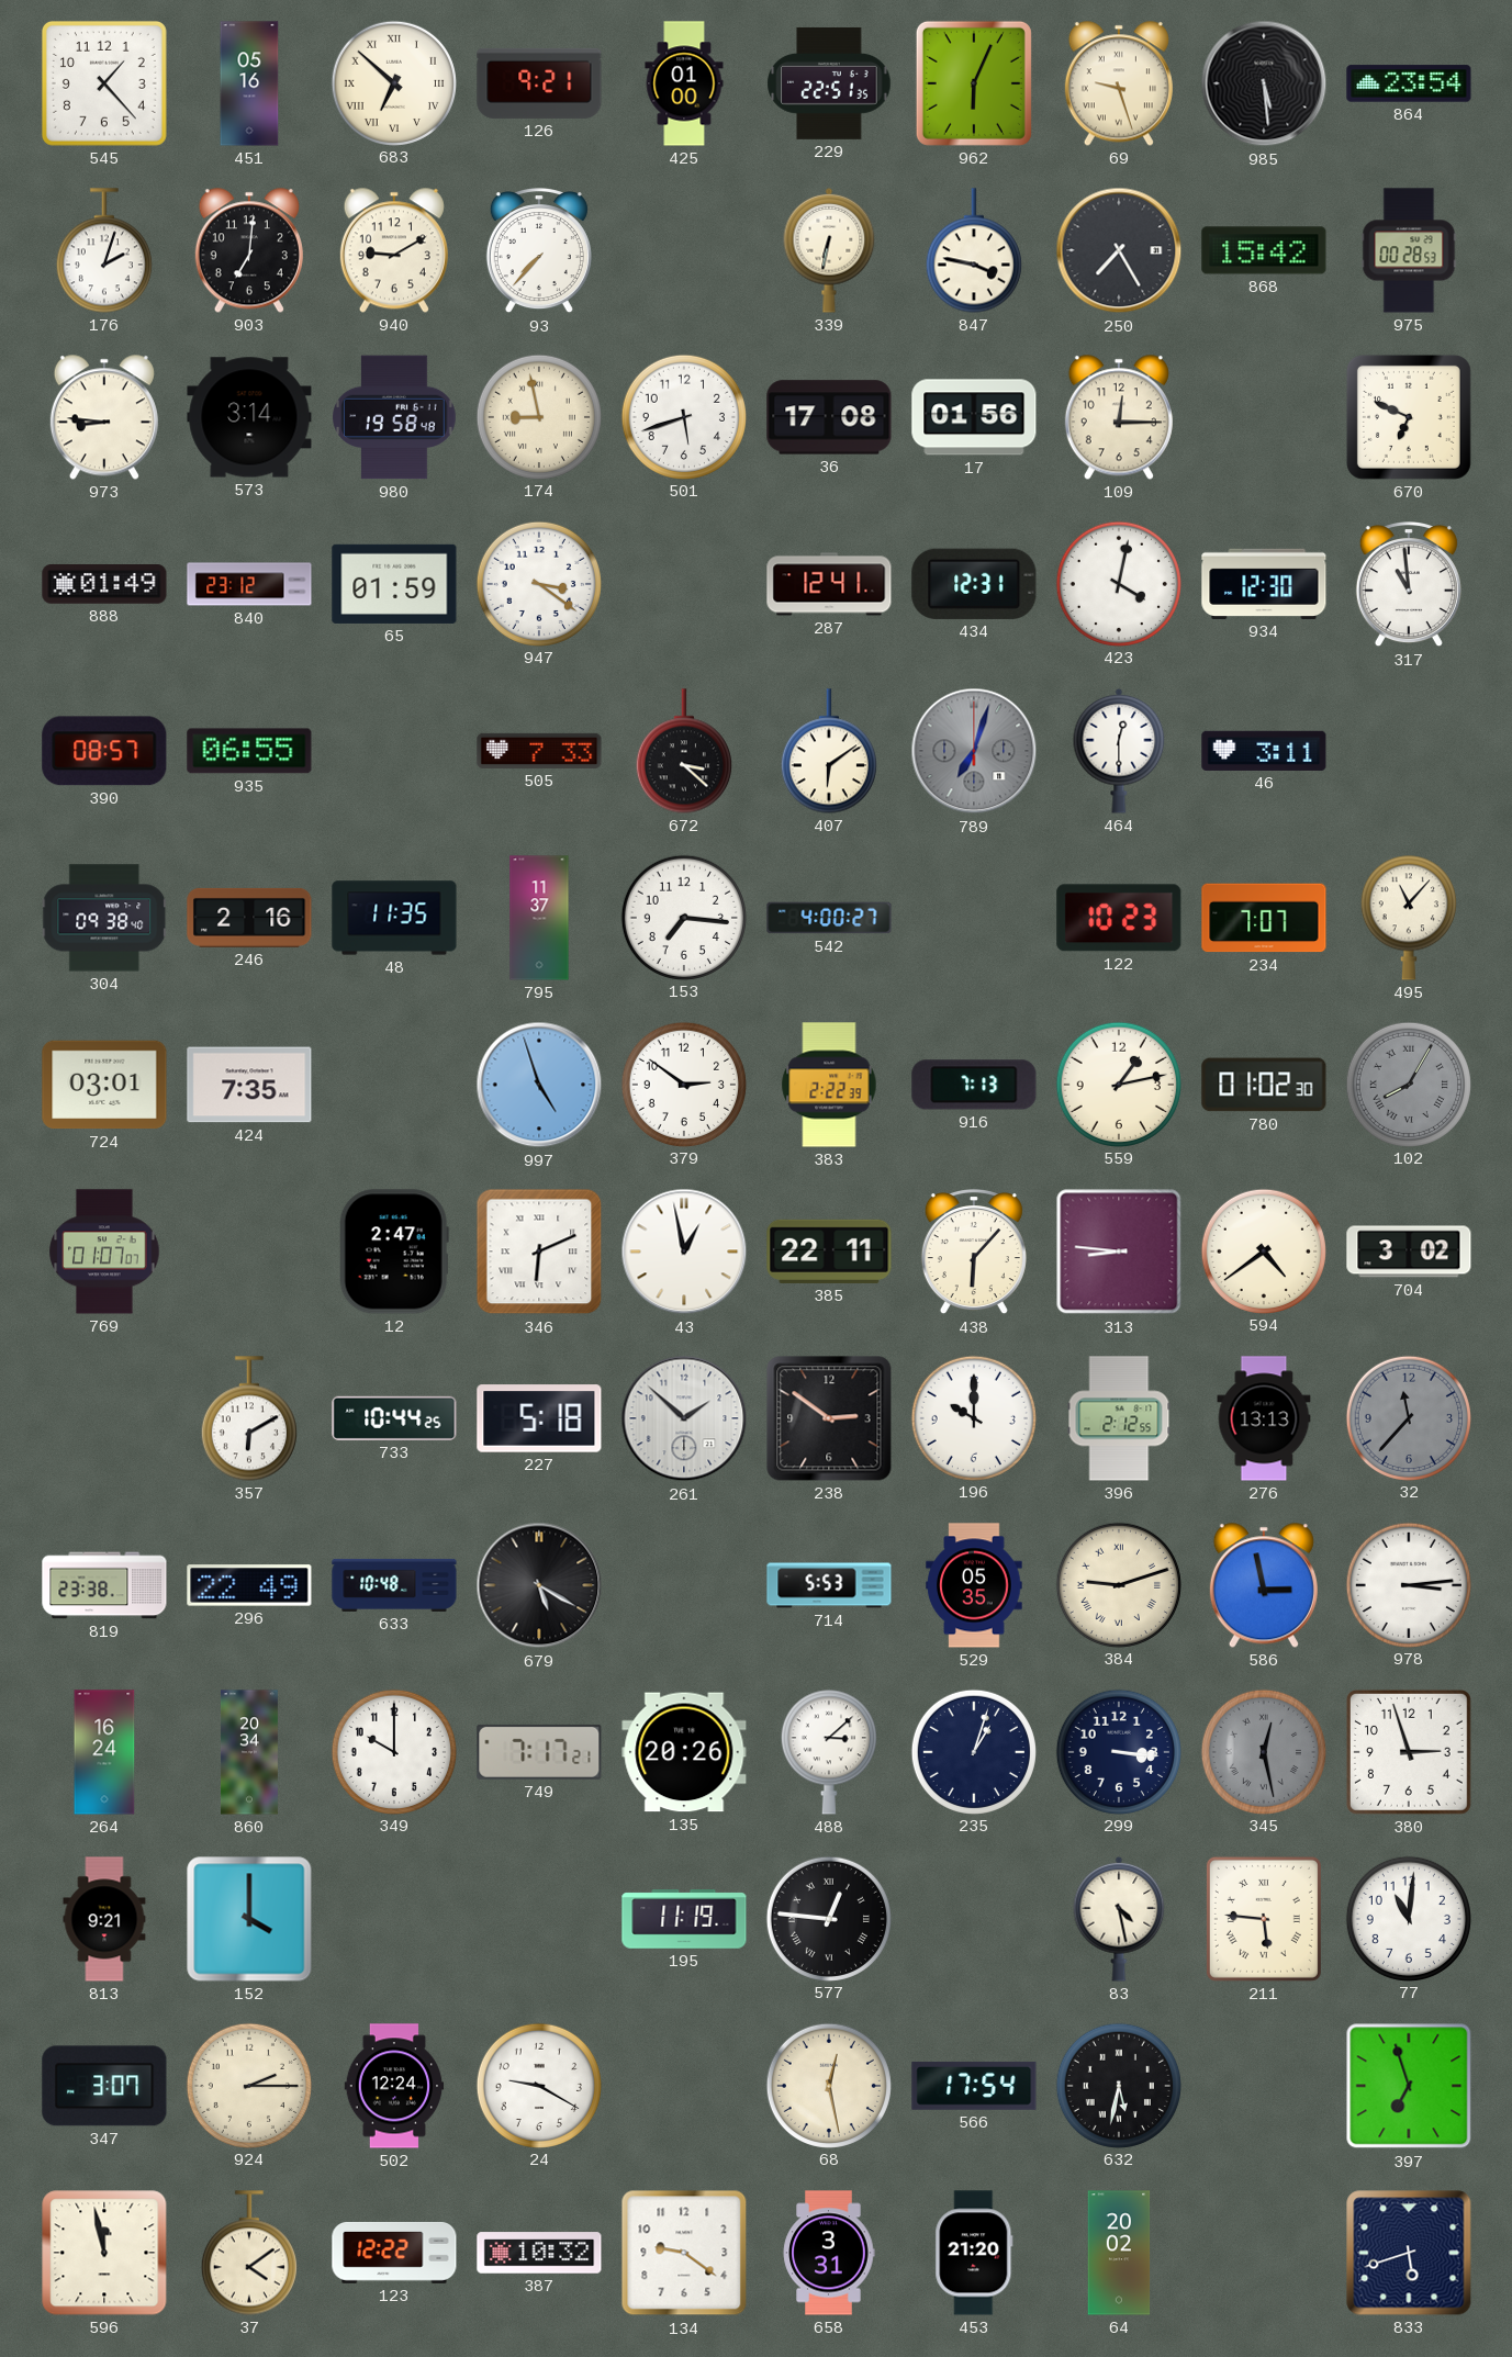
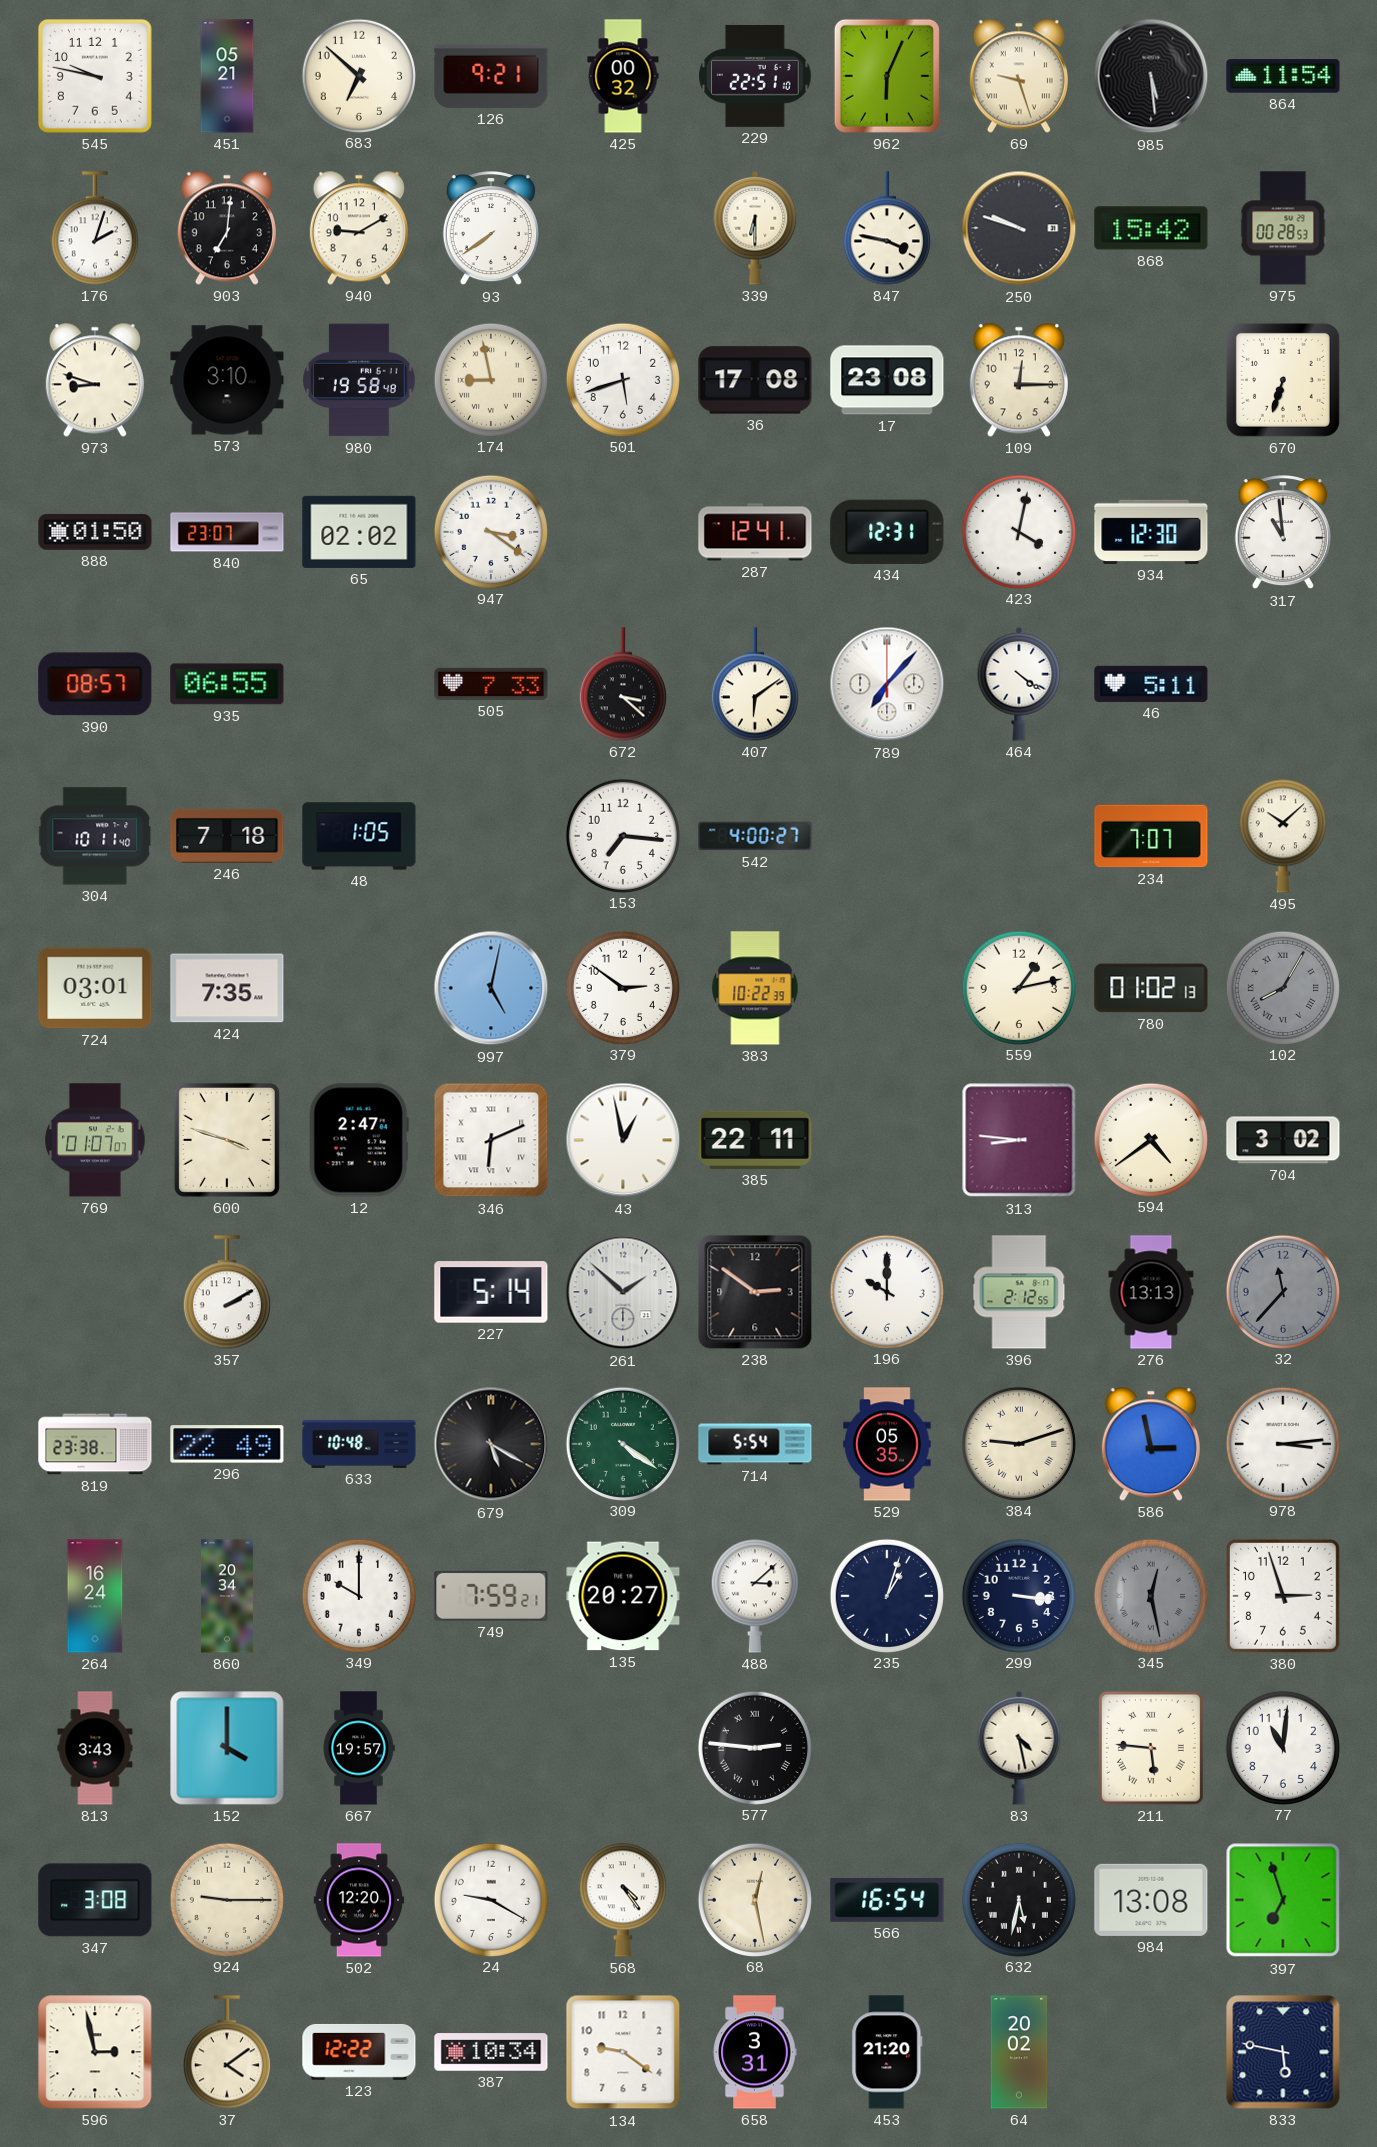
545: 1:23 -> 9:47 (95, 76)
451: 05:16 -> 05:21 (227, 76)
683 numerals: Roman -> Arabic (358, 75)
425: 01:00 -> 00:32 (623, 76)
229: 22:51:35 -> 22:51:10 (755, 76)
864: 23:54 -> 11:54 (1283, 76)
93: 7:37 -> 7:39 (491, 229)
339: 6:32 -> 6:30 (755, 228)
250: 7:25 -> 9:48 (1019, 228)
973: 8:46 -> 8:48 (95, 380)
573: 3:14 -> 3:10 (227, 380)
17: 01:56 -> 23:08 (887, 380)
670: 6:49 -> 6:33 (1283, 380)
888: 01:49 -> 01:50 (95, 533)
840: 23:12 -> 23:07 (227, 532)
65: 01:59 -> 02:02 (359, 532)
789: 7:03 -> 7:07 (887, 684)
789 dial: grey -> white (887, 684)
464: 12:30 -> 4:21 (1019, 684)
46: 3:11 -> 5:11 (1151, 684)
304: 09:38 -> 10:11 (95, 836)
246: 2:16 -> 7:18 (227, 836)
48: 11:35 -> 1:05 (359, 836)
795: 11:37 -> none (539, 918)
122: 10:23 -> none (1119, 918)
495: 11:07 -> 10:08 (1283, 836)
997: 4:57 -> 5:02 (491, 988)
383: 2:22 -> 10:22 (755, 988)
916: 7:13 -> none (974, 1085)
780: 01:02:30 -> 01:02:13 (1151, 988)
600: none -> 3:48 (227, 1140)
438: 6:07 -> none (974, 1253)
357: 6:10 -> 2:10 (227, 1292)
733: 10:44 -> none (394, 1418)
227: 5:18 -> 5:14 (491, 1292)
309: none -> 4:21 (622, 1443)
714: 5:53 -> 5:54 (755, 1444)
749: 7:17 -> 7:59 (491, 1596)
135: 20:26 -> 20:27 (623, 1596)
813: 9:21 -> 3:43 (95, 1748)
667: none -> 19:57 (359, 1748)
195: 11:19 -> none (684, 1920)
577: 12:46 -> 2:46 (754, 1747)
347: 3:07 -> 3:08 (95, 1900)
924: 2:15 -> 9:15 (226, 1899)
502: 12:24 -> 12:20 (359, 1900)
568: none -> 4:24 (623, 1900)
566: 17:54 -> 16:54 (887, 1900)
984: none -> 13:08 (1151, 1900)
596: 11:58 -> 2:58 (95, 2052)
387: 10:32 -> 10:34 (491, 2052)
833: 5:42 -> 5:47 (1283, 2052)
